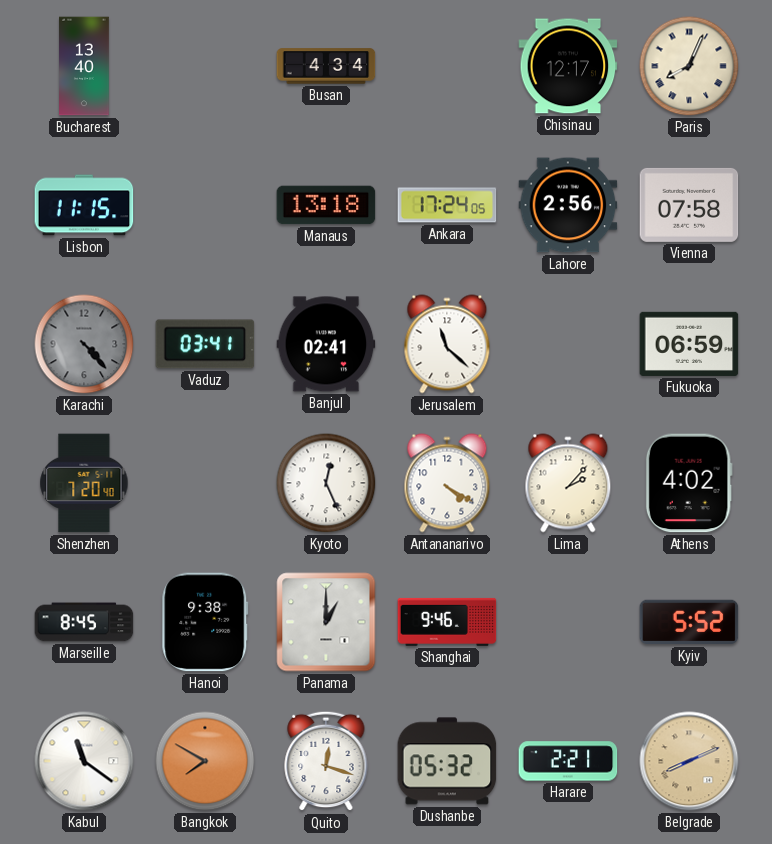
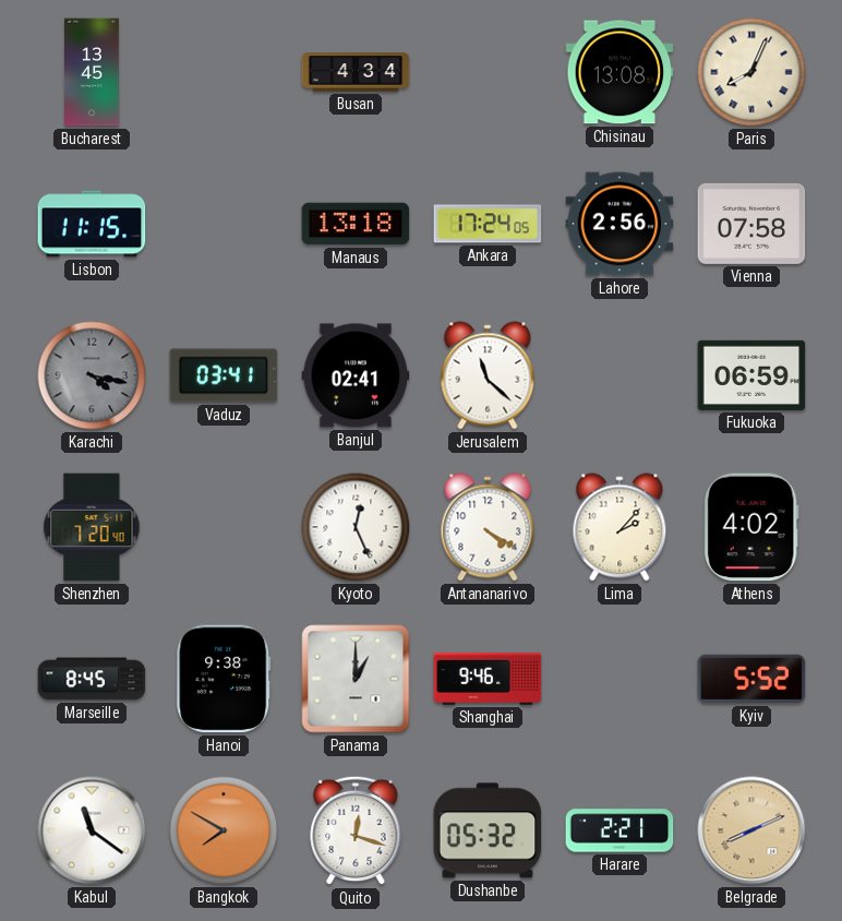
Bucharest: 13:40 -> 13:45 (93, 72)
Chisinau: 12:17 -> 13:08 (620, 72)
Karachi: 4:23 -> 4:17 (92, 375)
